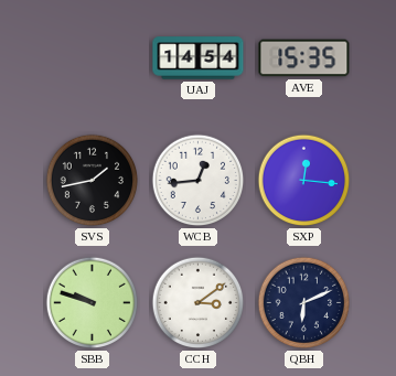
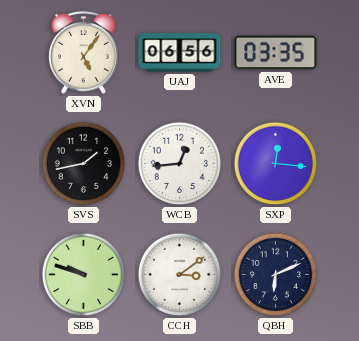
XVN: none -> 5:06 (84, 53)
UAJ: 14:54 -> 06:56 (180, 53)
AVE: 15:35 -> 03:35 (276, 53)
